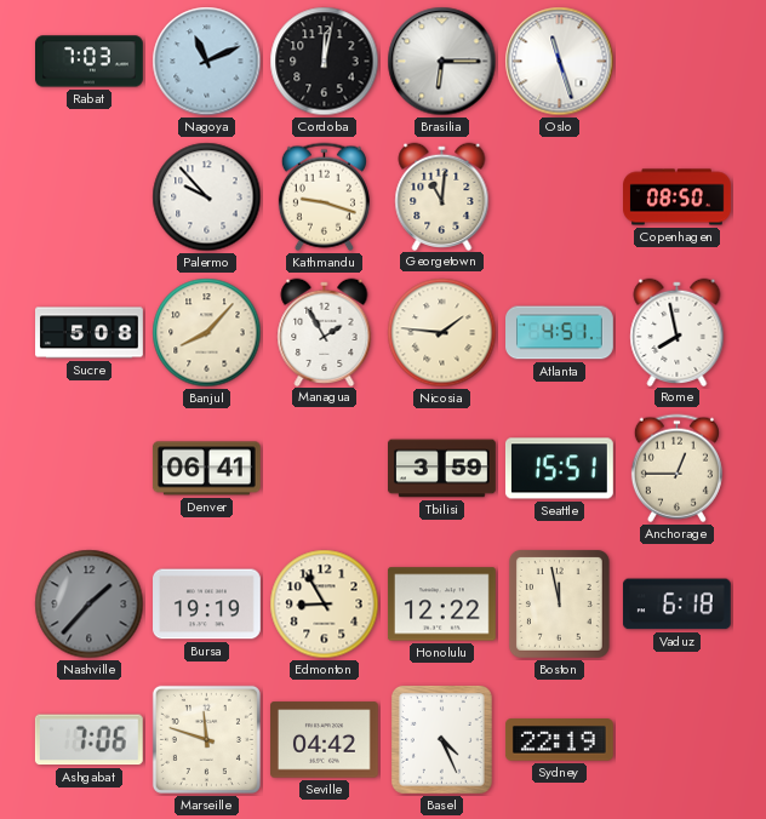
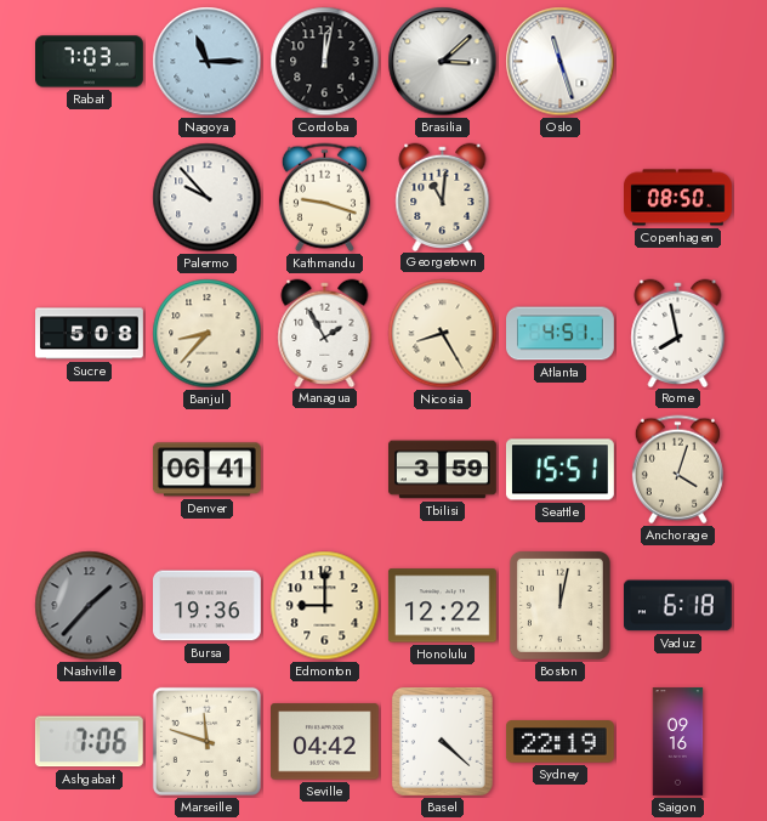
Nagoya: 11:11 -> 11:15 (208, 62)
Brasilia: 6:15 -> 3:08 (443, 62)
Banjul: 8:07 -> 8:37 (208, 334)
Nicosia: 1:46 -> 8:25 (443, 334)
Anchorage: 12:45 -> 4:03 (677, 470)
Bursa: 19:19 -> 19:36 (208, 606)
Edmonton: 8:55 -> 9:00 (325, 606)
Boston: 11:58 -> 12:02 (559, 605)
Basel: 4:26 -> 4:22 (442, 741)
Saigon: none -> 09:16 (678, 742)
